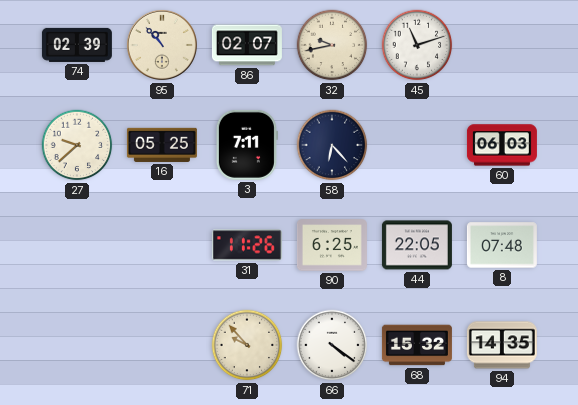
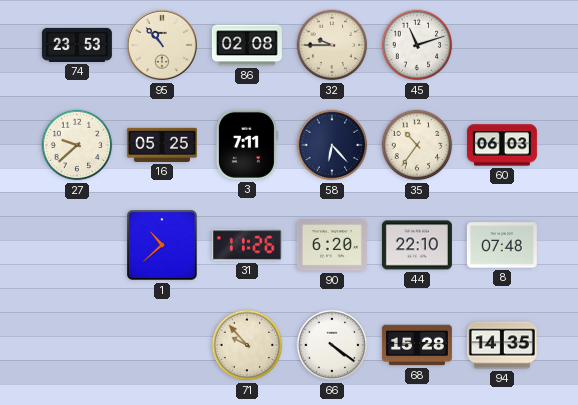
74: 02:39 -> 23:53 (77, 45)
86: 02:07 -> 02:08 (247, 45)
32: 9:43 -> 9:45 (332, 45)
35: none -> 10:36 (417, 145)
1: none -> 10:38 (163, 246)
90: 6:25 -> 6:20 (332, 245)
44: 22:05 -> 22:10 (417, 245)
68: 15:32 -> 15:28 (417, 345)
